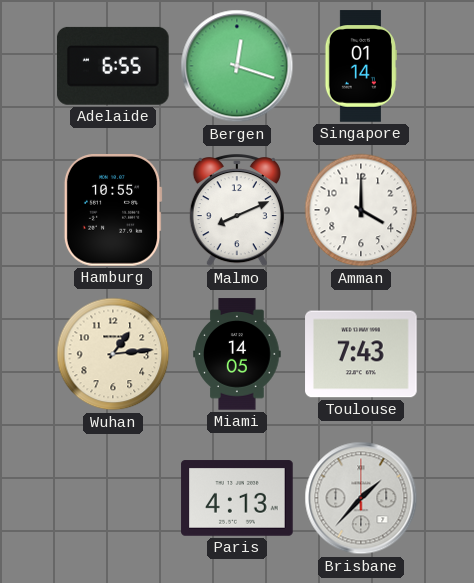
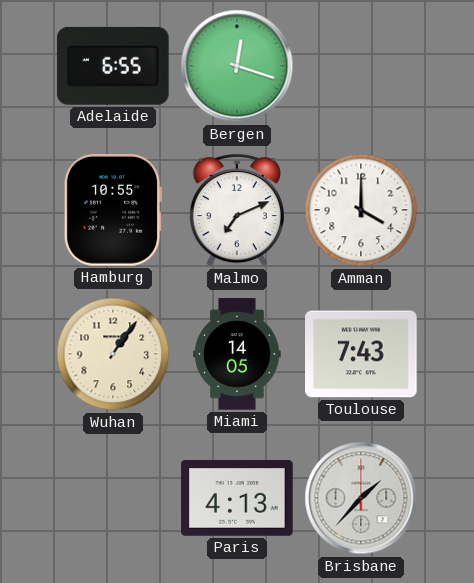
Singapore: 01:14 -> none (360, 66)
Malmo: 8:11 -> 7:11 (237, 211)
Wuhan: 1:14 -> 1:06 (113, 354)
